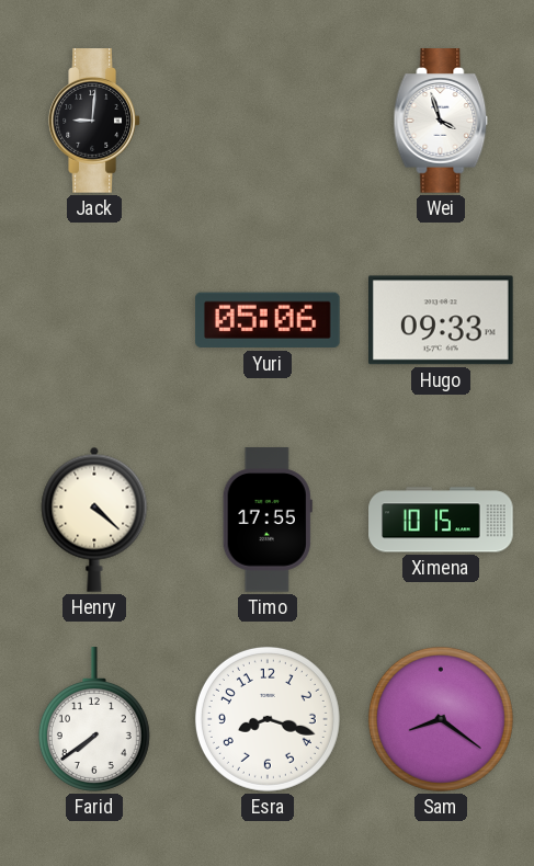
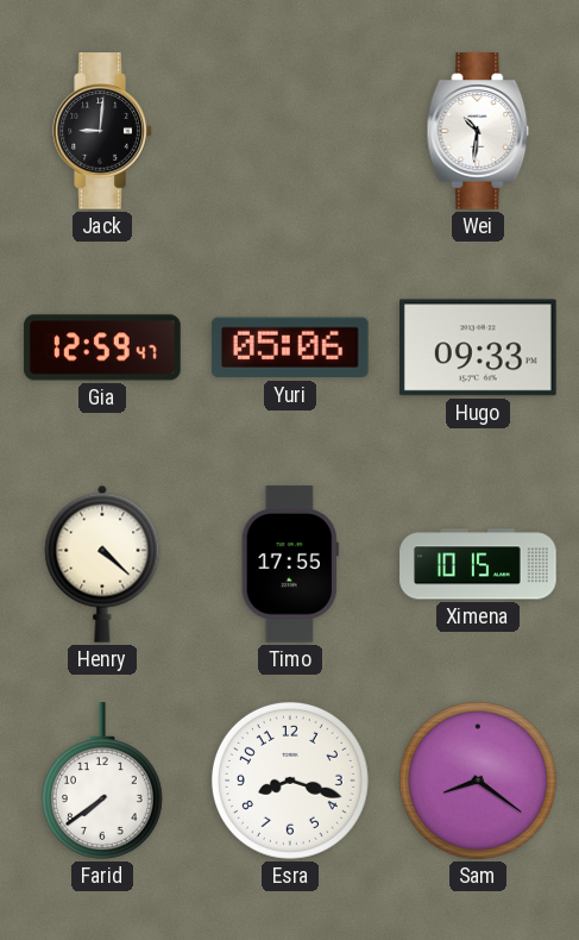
Wei: 3:57 -> 10:31 (478, 131)
Gia: none -> 12:59 (102, 347)
